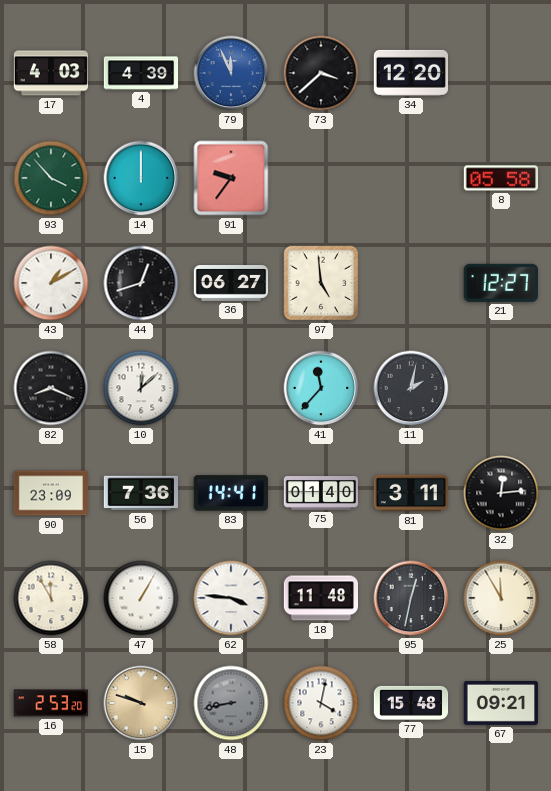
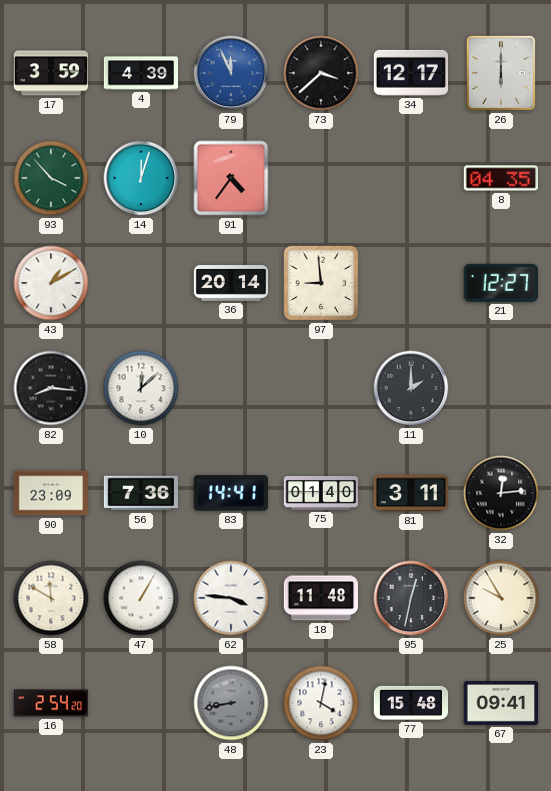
17: 4:03 -> 3:59 (50, 73)
34: 12:20 -> 12:17 (410, 73)
26: none -> 6:00 (501, 73)
14: 12:00 -> 12:03 (141, 178)
91: 9:36 -> 4:36 (231, 178)
8: 05:58 -> 04:35 (500, 178)
44: 12:42 -> none (141, 283)
36: 06:27 -> 20:14 (231, 283)
97: 4:59 -> 8:59 (321, 283)
82: 8:19 -> 8:16 (51, 388)
41: 11:37 -> none (321, 388)
11: 2:02 -> 2:00 (411, 388)
58: 11:55 -> 11:50 (51, 598)
25: 11:55 -> 9:55 (501, 598)
16: 2:53 -> 2:54 (50, 703)
15: 9:48 -> none (141, 703)
67: 09:21 -> 09:41 (500, 703)
